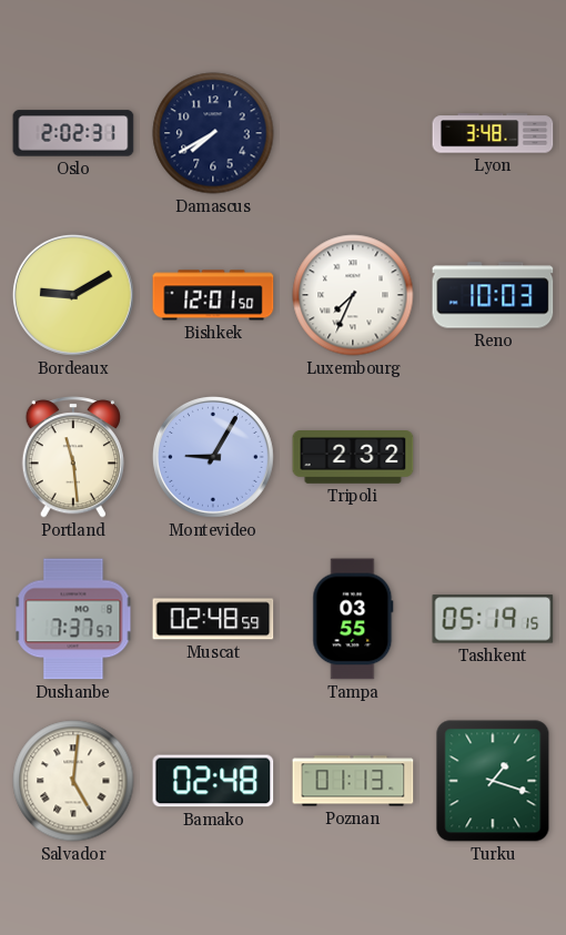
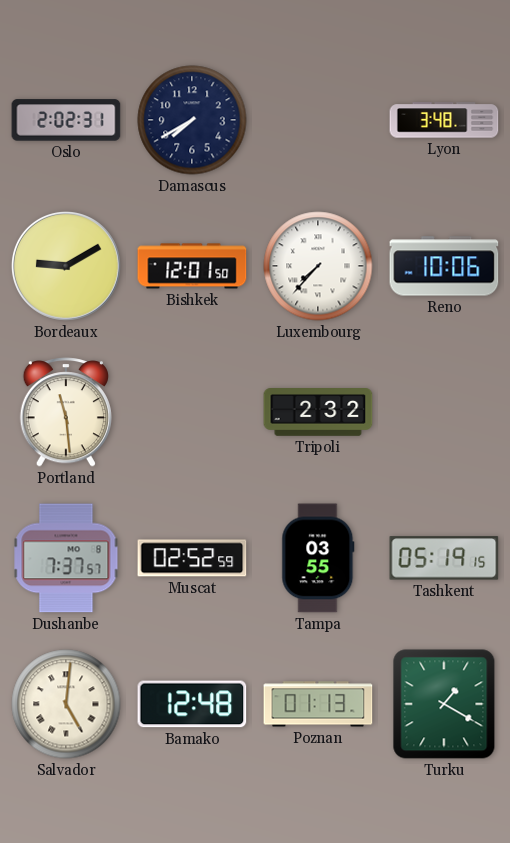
Luxembourg: 7:34 -> 7:37 (318, 266)
Reno: 10:03 -> 10:06 (444, 266)
Montevideo: 9:05 -> none (213, 457)
Muscat: 02:48 -> 02:52 (192, 558)
Bamako: 02:48 -> 12:48 (192, 704)
Turku: 1:18 -> 1:20 (444, 704)
